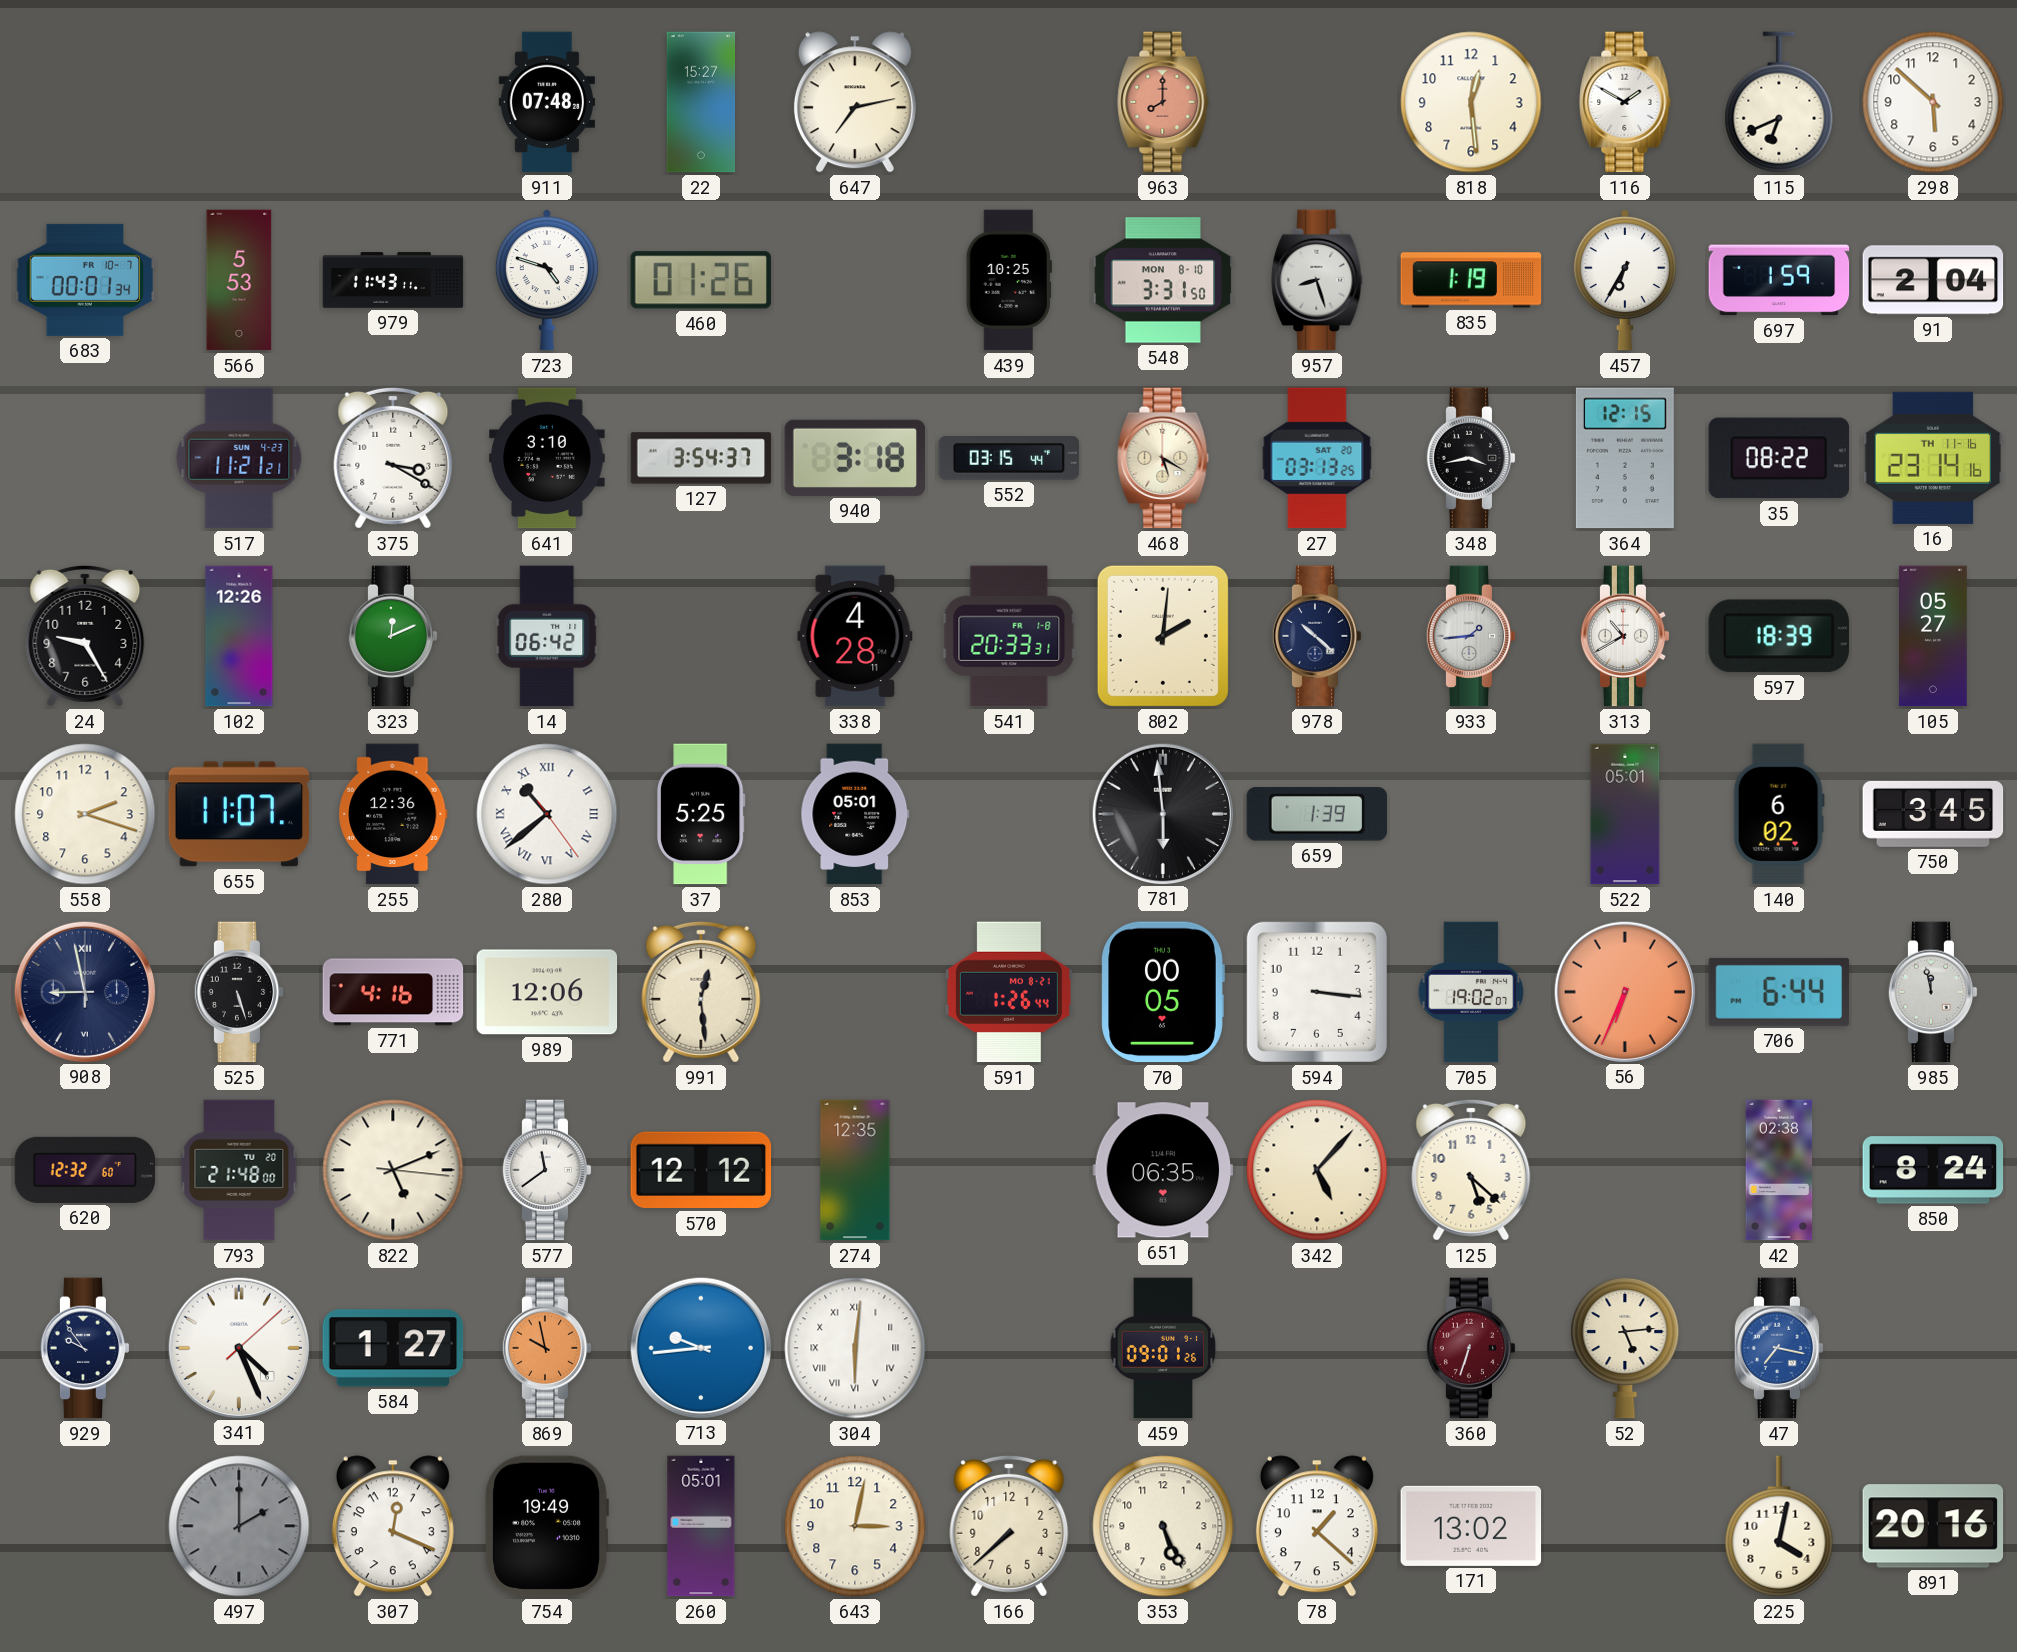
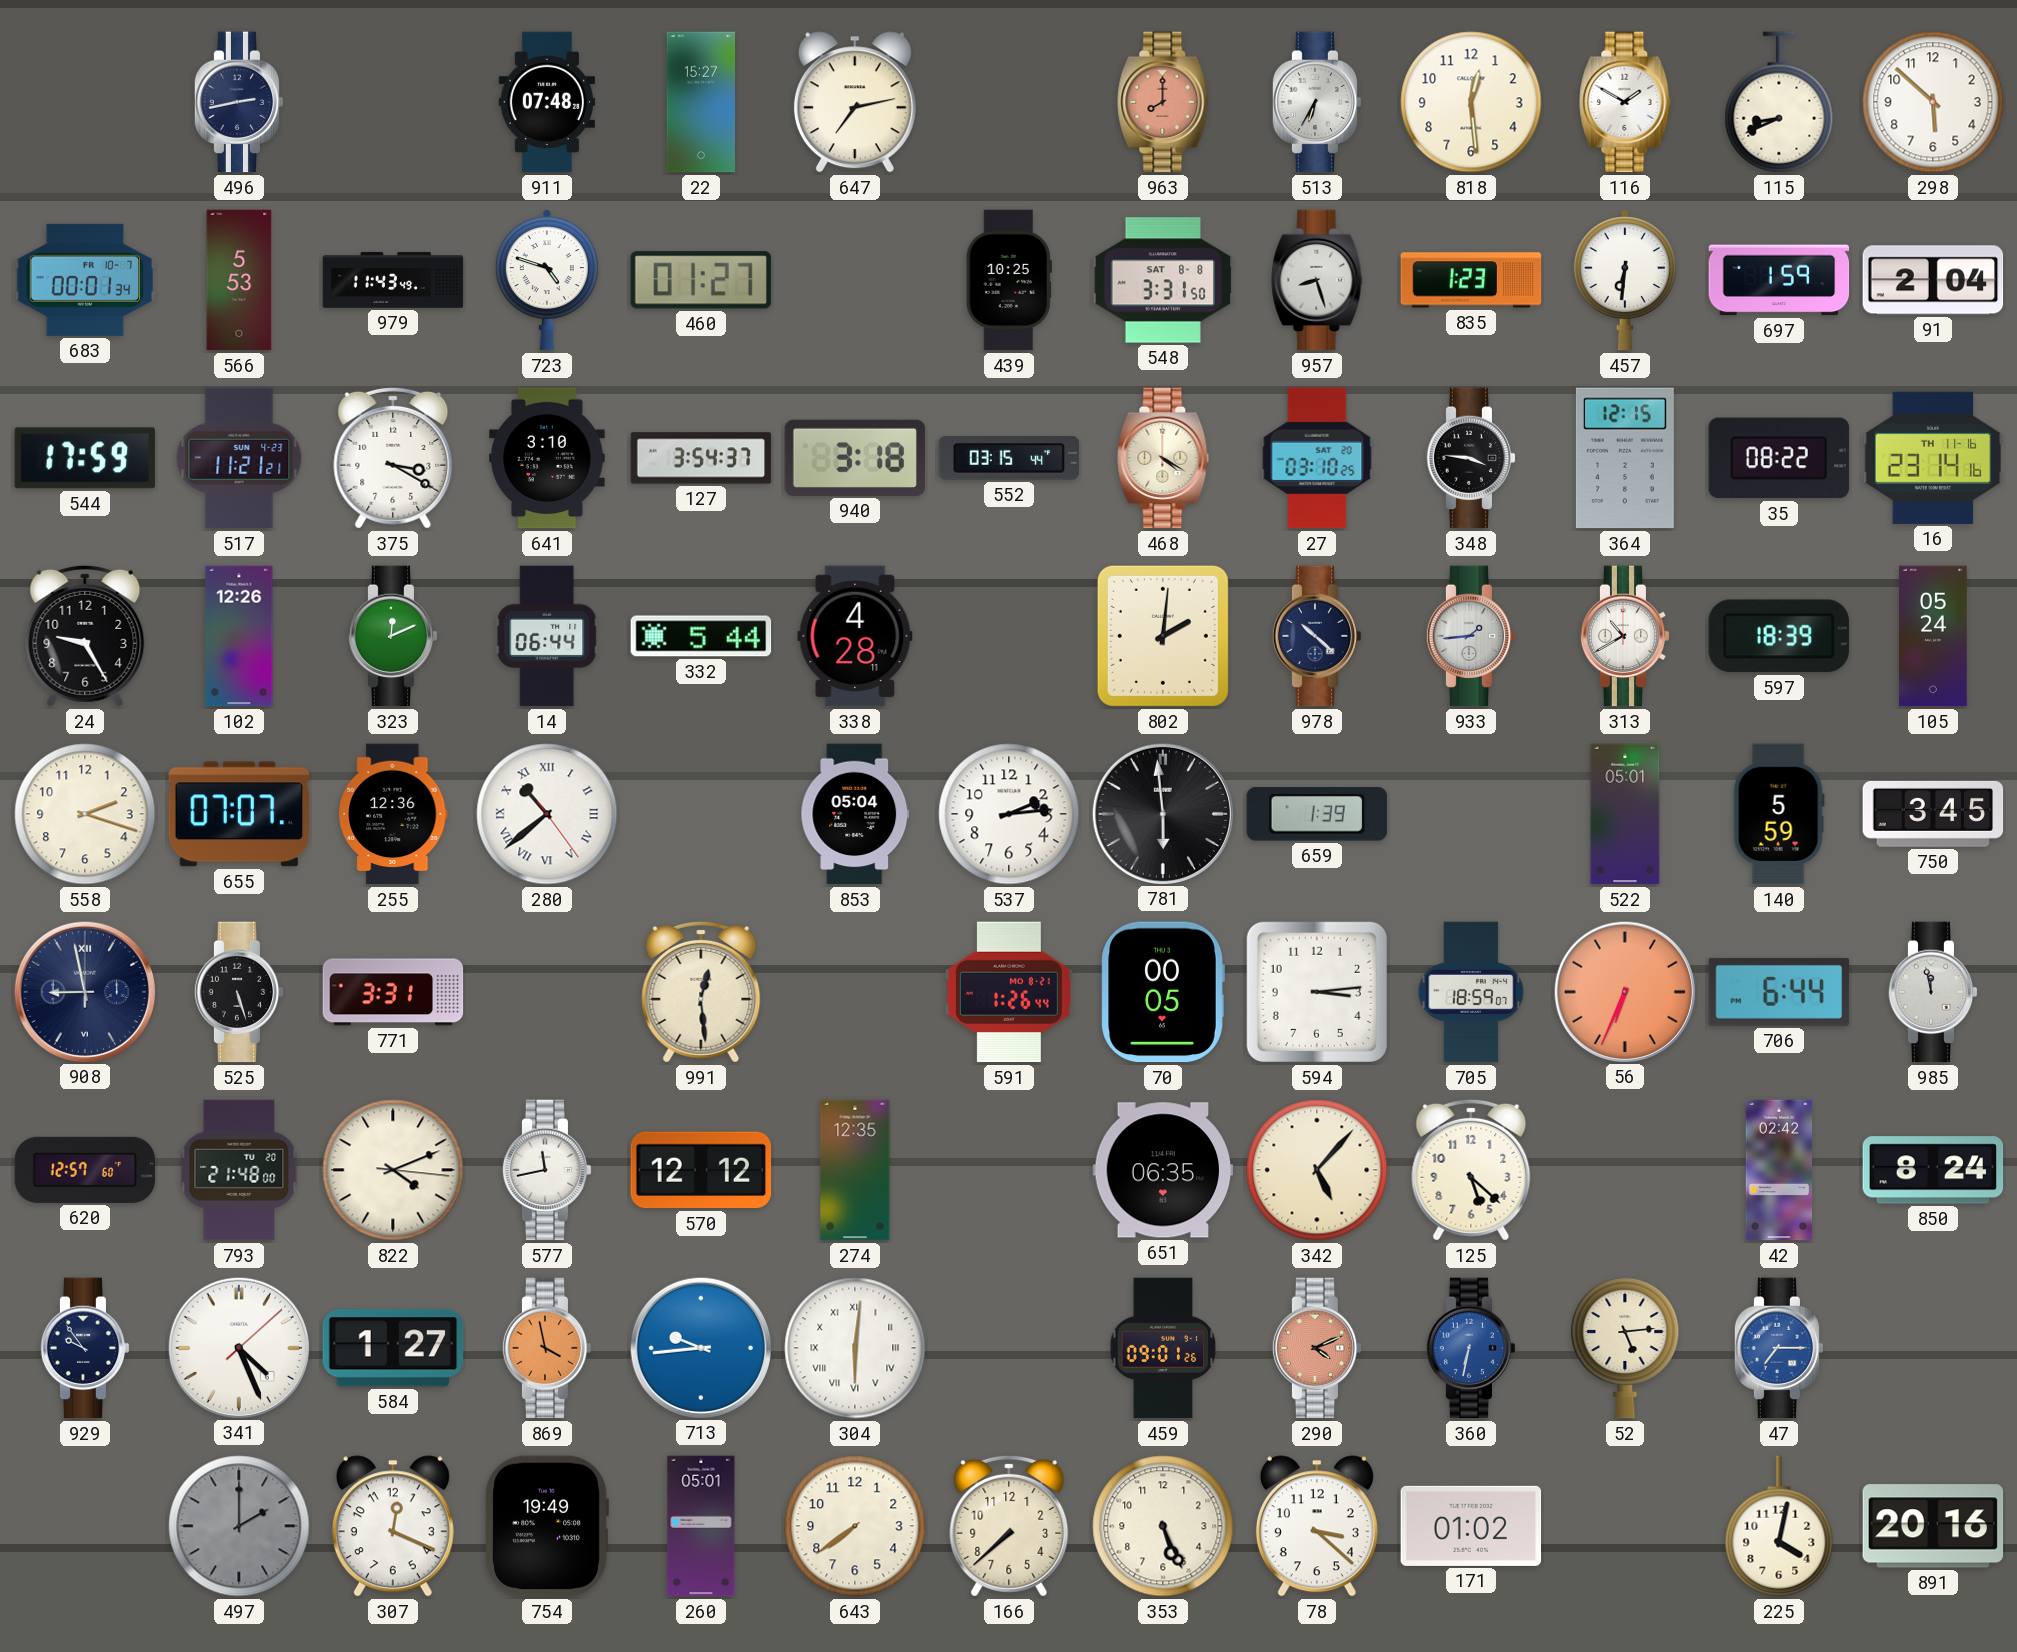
496: none -> 2:43 (239, 102)
513: none -> 6:35 (1317, 102)
115: 6:41 -> 8:41 (1779, 102)
979: 11:43:11 -> 11:43:49 (393, 280)
460: 01:26 -> 01:27 (701, 280)
548 date: MON 8-10 -> SAT 8-8 (1163, 280)
835: 1:19 -> 1:23 (1471, 280)
457: 6:35 -> 6:31 (1625, 281)
544: none -> 17:59 (84, 458)
468: 5:20 -> 4:20 (1163, 458)
27: 03:13 -> 03:10 (1317, 458)
348: 3:43 -> 3:46 (1471, 458)
14: 06:42 -> 06:44 (547, 636)
332: none -> 5:44 (701, 636)
541: 20:33 -> none (1009, 636)
105: 05:27 -> 05:24 (1933, 636)
655: 11:07 -> 07:07 (239, 814)
37: 5:25 -> none (701, 814)
853: 05:01 -> 05:04 (855, 814)
537: none -> 2:14 (1009, 814)
140: 6:02 -> 5:59 (1779, 814)
771: 4:16 -> 3:31 (393, 992)
989: 12:06 -> none (547, 992)
594: 3:16 -> 3:14 (1317, 992)
705: 19:02 -> 18:59 (1471, 992)
620: 12:32 -> 12:57 (85, 1170)
822: 5:11 -> 4:11 (393, 1170)
577: 11:39 -> 11:43 (547, 1170)
42: 02:38 -> 02:42 (1779, 1170)
869: 9:58 -> 3:58 (547, 1348)
290: none -> 4:11 (1317, 1348)
360: 6:33 -> 6:32 (1471, 1348)
360 dial: burgundy -> blue (1471, 1348)
47: 7:17 -> 7:15 (1779, 1348)
643: 3:02 -> 7:39 (855, 1526)
78: 1:22 -> 3:22 (1317, 1526)
171: 13:02 -> 01:02 (1471, 1526)
